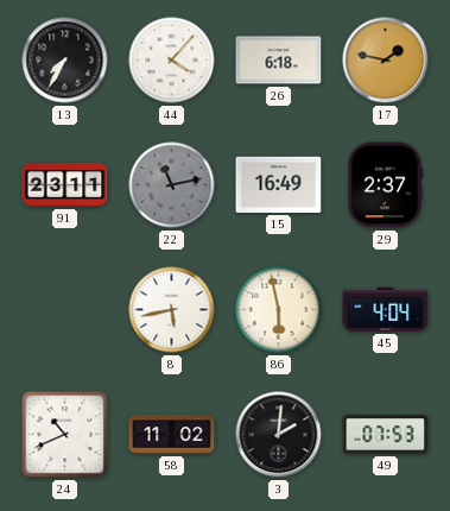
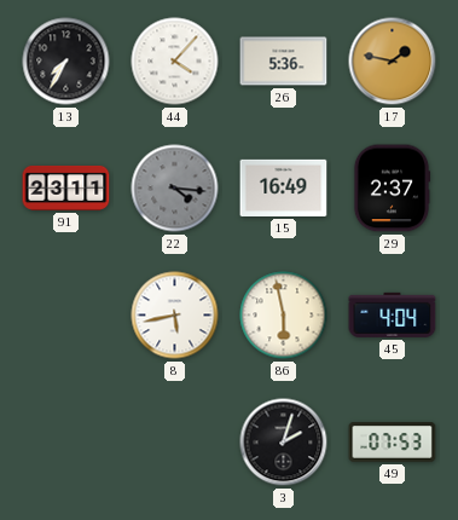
26: 6:18 -> 5:36 (284, 62)
22: 11:13 -> 4:16 (175, 189)
24: 10:41 -> none (65, 435)
58: 11:02 -> none (172, 435)
3: 2:01 -> 2:03 (284, 443)
